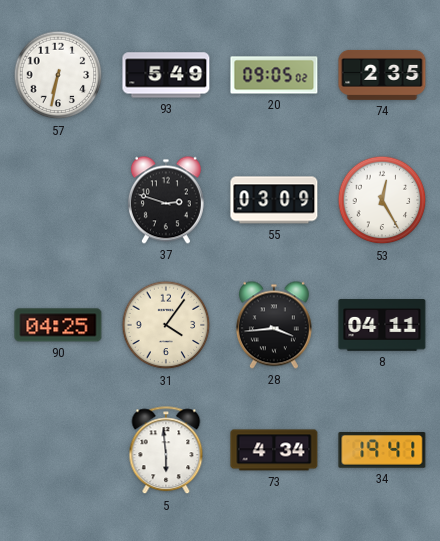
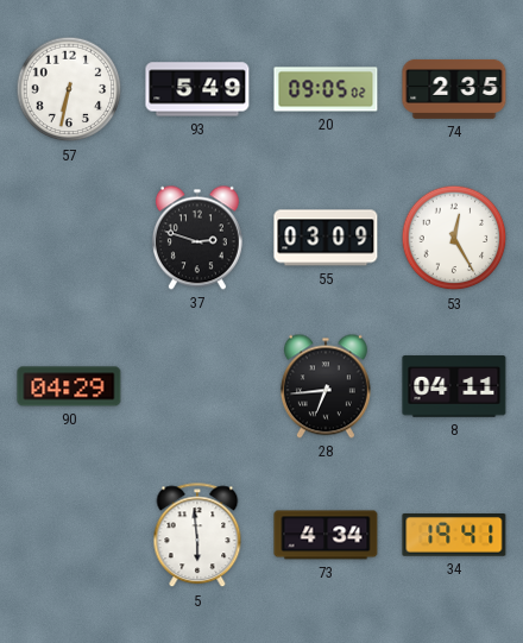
90: 04:25 -> 04:29 (69, 386)
31: 4:06 -> none (166, 325)
28: 3:44 -> 6:44 (326, 386)
